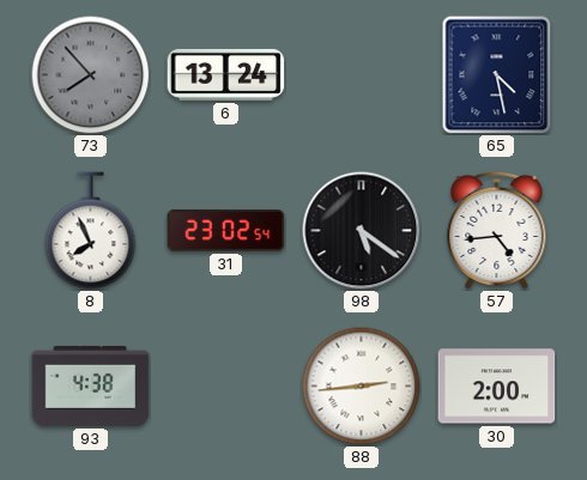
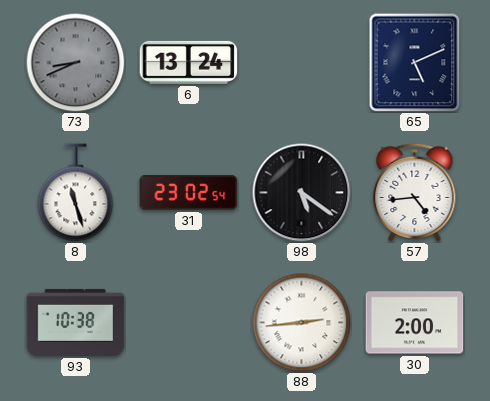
73: 7:53 -> 8:41 (76, 63)
65: 4:28 -> 5:11 (415, 63)
8: 7:56 -> 11:27 (76, 193)
93: 4:38 -> 10:38 (76, 322)
